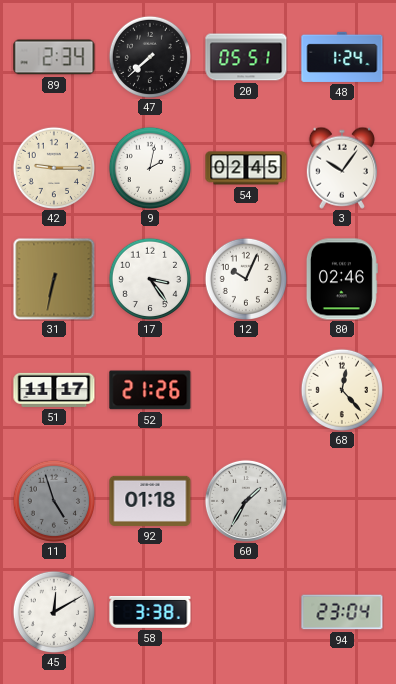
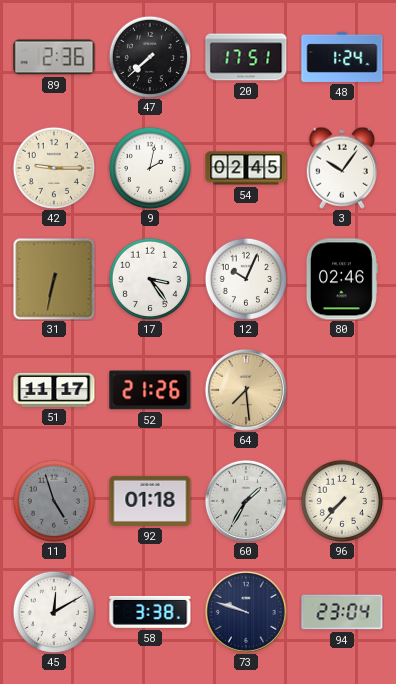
89: 2:34 -> 2:36 (54, 57)
20: 05:51 -> 17:51 (246, 57)
64: none -> 7:29 (246, 390)
68: 12:23 -> none (341, 389)
96: none -> 7:37 (341, 500)
73: none -> 9:48 (246, 612)
